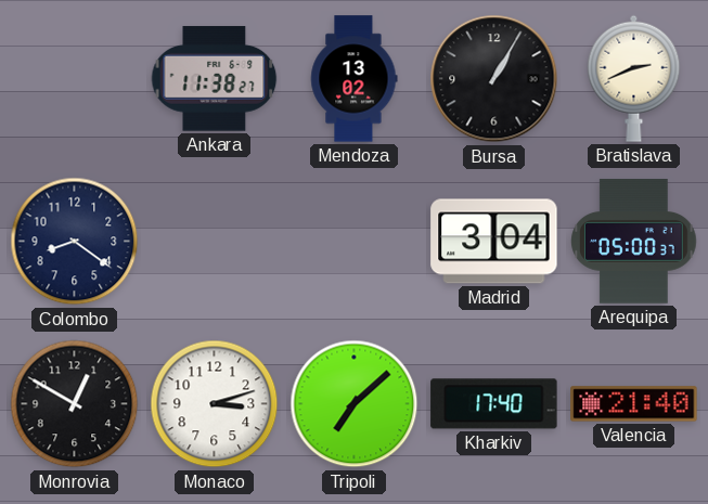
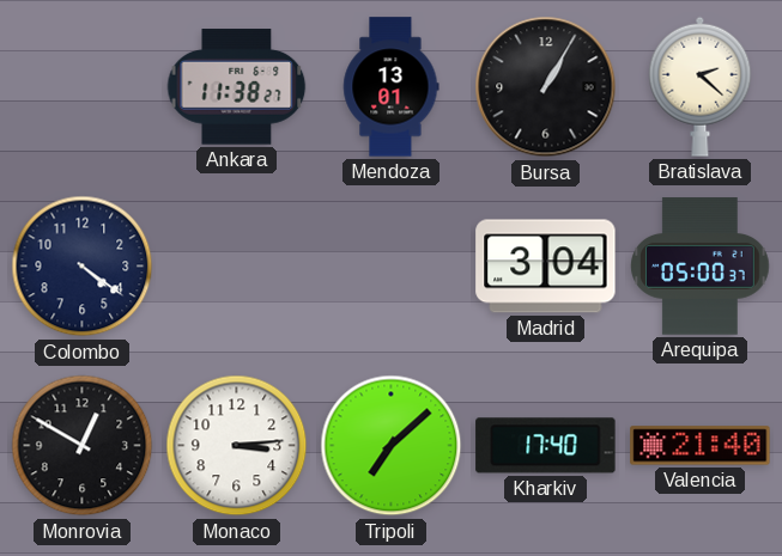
Mendoza: 13:02 -> 13:01 (392, 87)
Bratislava: 2:41 -> 2:22 (701, 86)
Colombo: 8:21 -> 4:21 (83, 267)
Monaco: 3:12 -> 3:14 (237, 446)
